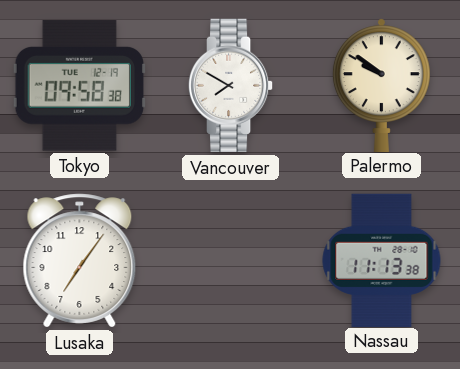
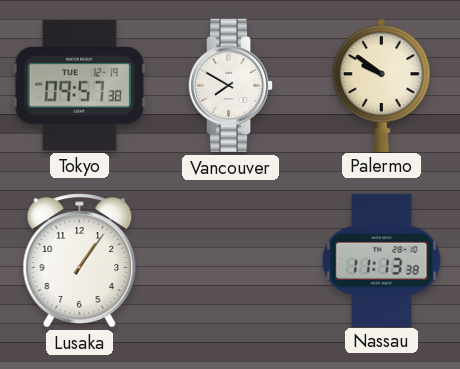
Tokyo: 09:58 -> 09:57 (79, 86)
Lusaka: 7:06 -> 1:06 (80, 261)
